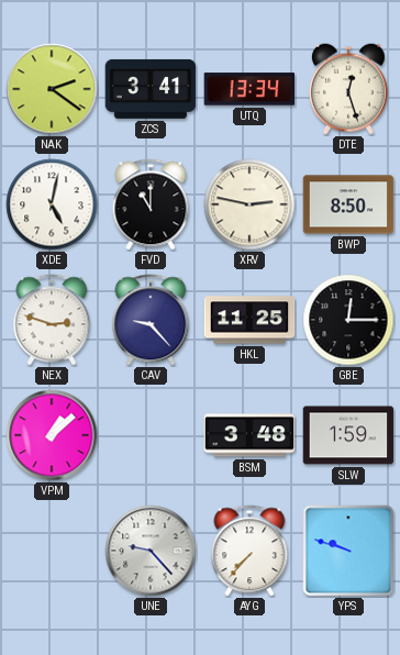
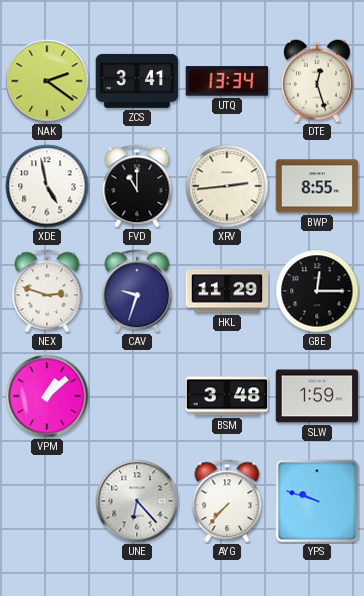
XDE: 5:02 -> 4:58 (47, 186)
XRV: 2:47 -> 2:44 (227, 186)
BWP: 8:50 -> 8:55 (317, 186)
CAV: 9:23 -> 9:33 (137, 291)
HKL: 11:25 -> 11:29 (227, 291)
UNE: 9:23 -> 6:23 (137, 501)
